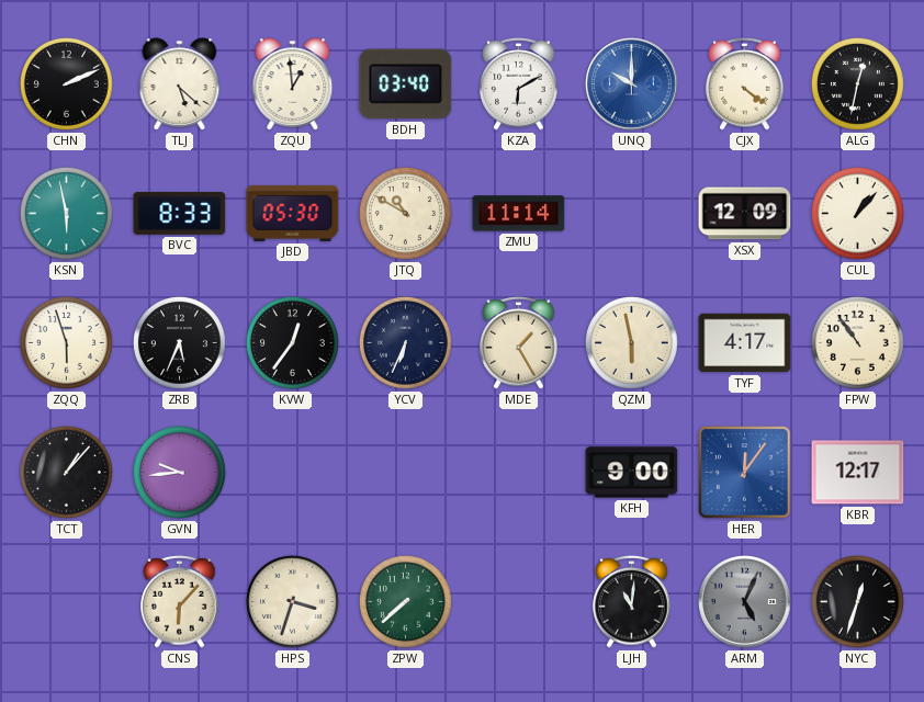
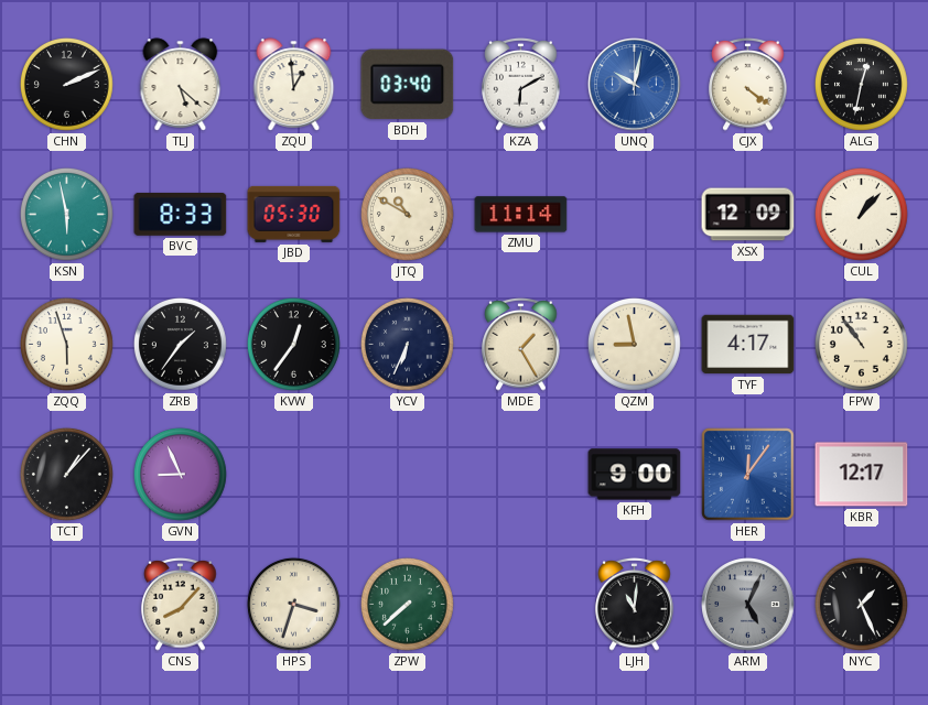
UNQ: 10:00 -> 10:02 (635, 85)
ZRB: 5:34 -> 1:36 (181, 345)
QZM: 5:58 -> 8:58 (635, 345)
GVN: 9:44 -> 8:56 (181, 475)
CNS: 6:07 -> 8:07 (181, 605)
NYC: 12:33 -> 1:26 (862, 605)
